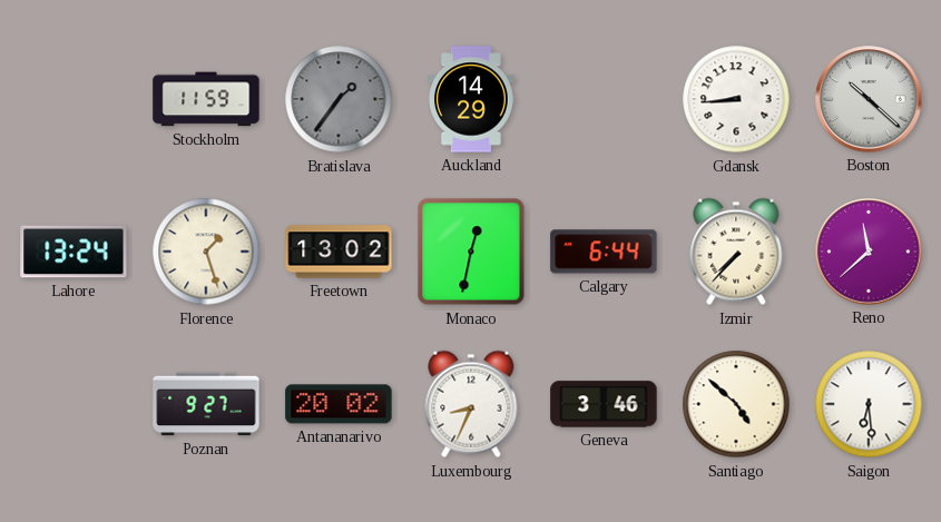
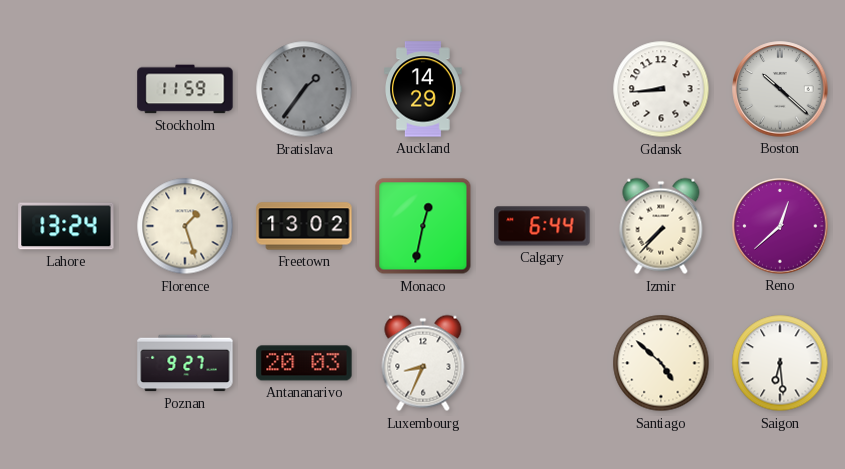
Reno: 11:38 -> 12:38 (780, 226)
Antananarivo: 20:02 -> 20:03 (304, 363)
Geneva: 3:46 -> none (604, 404)
